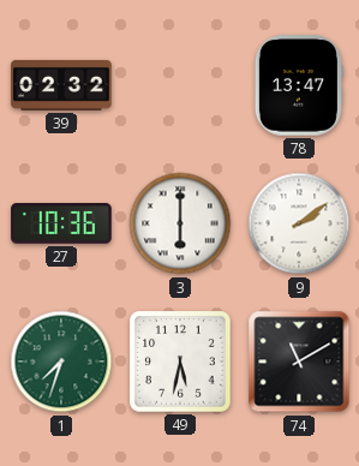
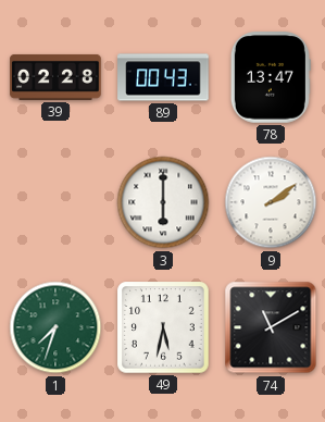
39: 02:32 -> 02:28 (55, 77)
89: none -> 00:43 (163, 77)
27: 10:36 -> none (61, 223)
